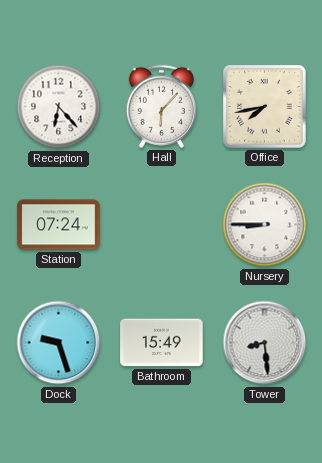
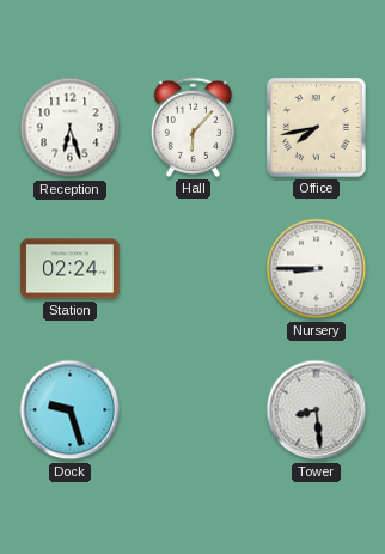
Reception: 6:23 -> 6:27 (71, 128)
Station: 07:24 -> 02:24 (71, 269)
Bathroom: 15:49 -> none (162, 343)
